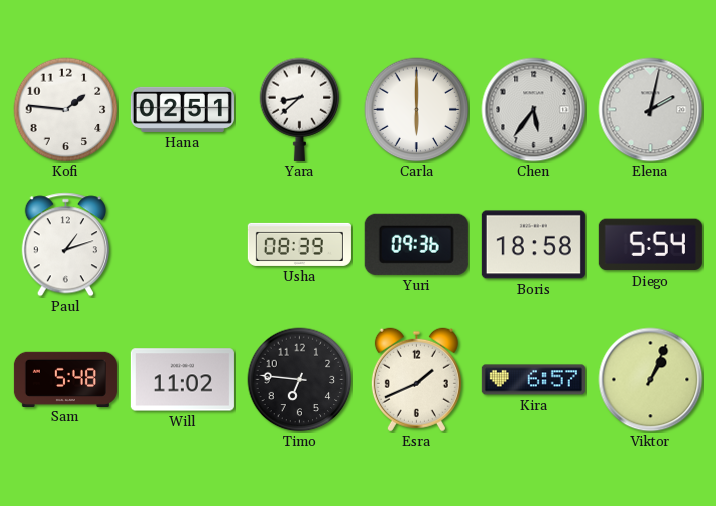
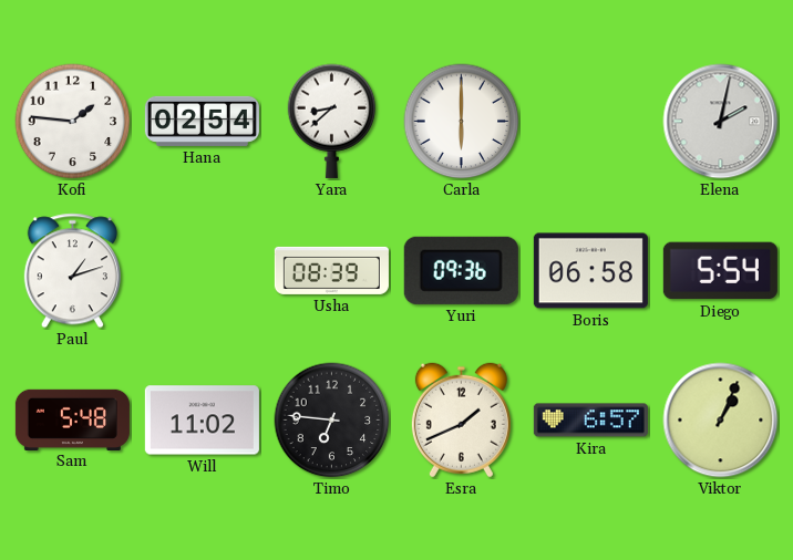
Hana: 02:51 -> 02:54 (202, 121)
Chen: 5:36 -> none (534, 110)
Boris: 18:58 -> 06:58 (590, 271)
